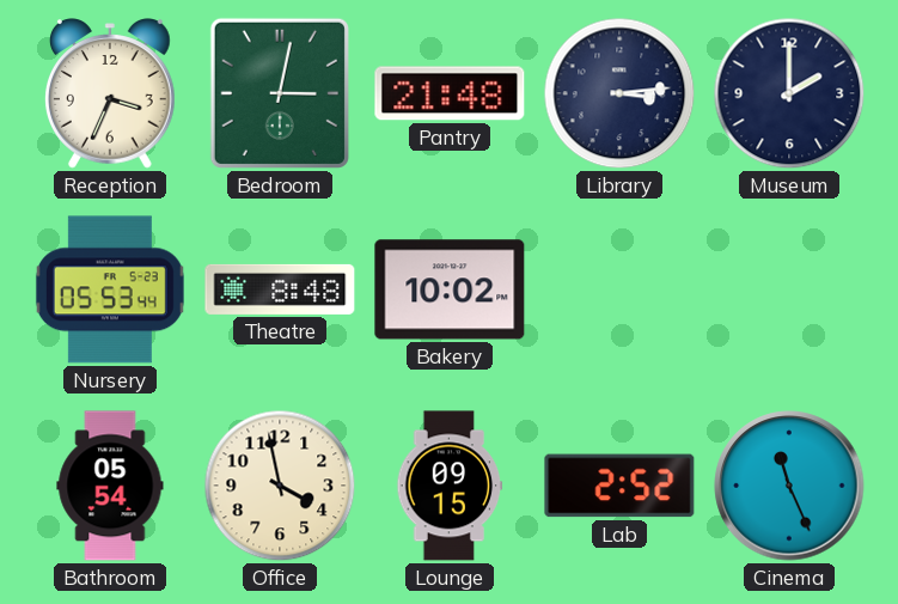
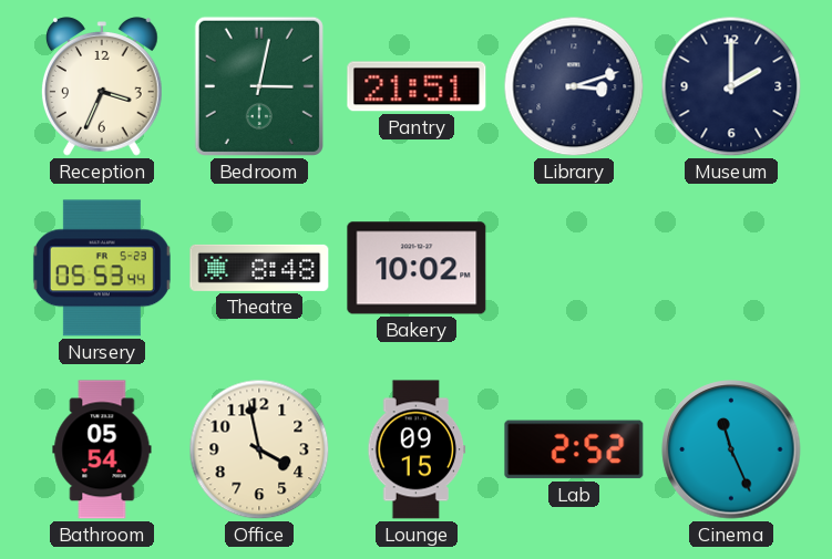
Pantry: 21:48 -> 21:51 (417, 86)
Library: 3:14 -> 3:12 (574, 86)
